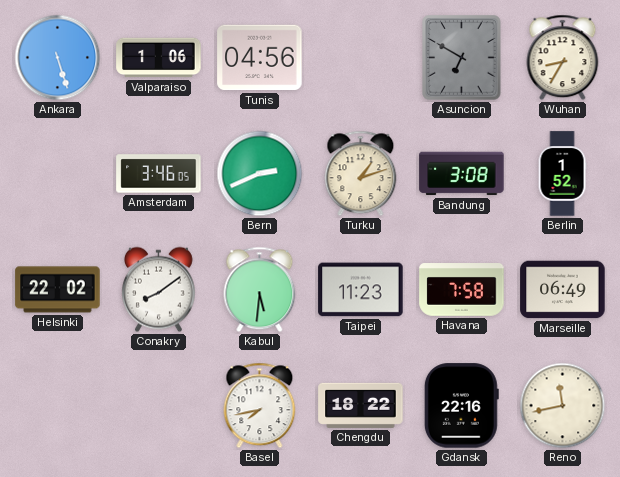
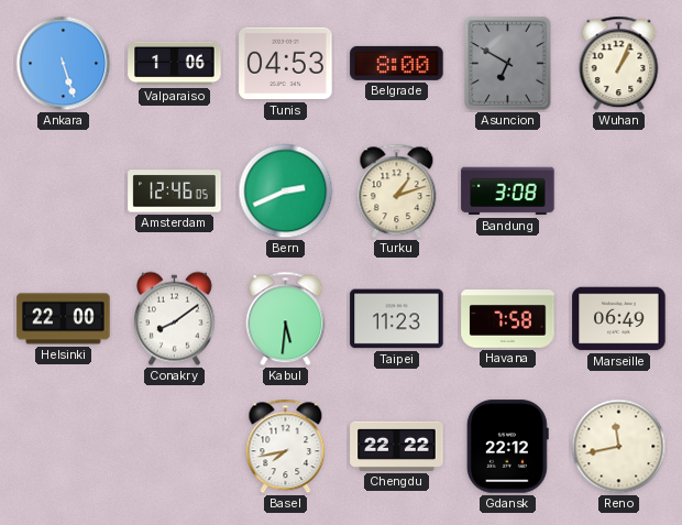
Tunis: 04:56 -> 04:53 (286, 64)
Belgrade: none -> 8:00 (397, 63)
Wuhan: 8:35 -> 1:04 (619, 64)
Amsterdam: 3:46 -> 12:46 (175, 192)
Berlin: 1:52 -> none (562, 174)
Helsinki: 22:02 -> 22:00 (64, 319)
Chengdu: 18:22 -> 22:22 (397, 446)
Gdansk: 22:16 -> 22:12 (507, 447)
